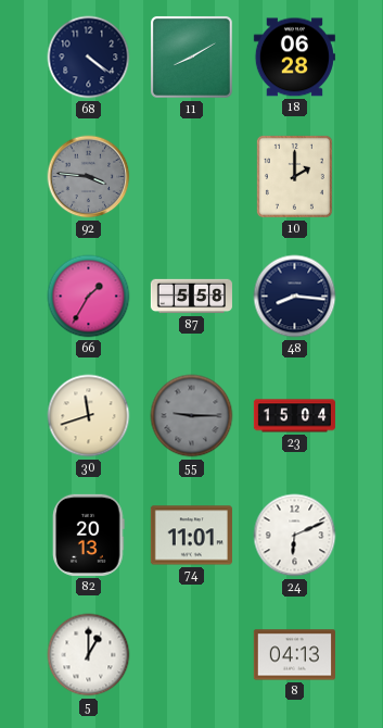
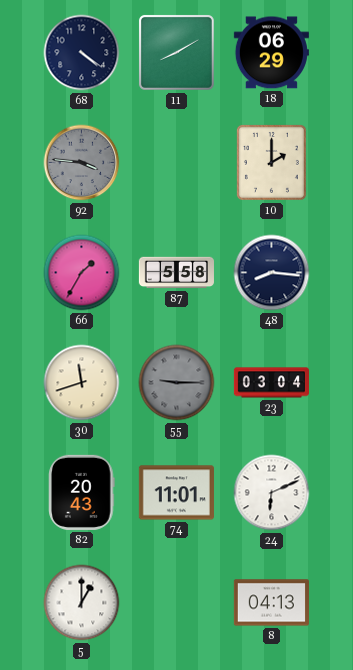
18: 06:28 -> 06:29 (271, 53)
23: 15:04 -> 03:04 (271, 383)
82: 20:13 -> 20:43 (82, 492)
